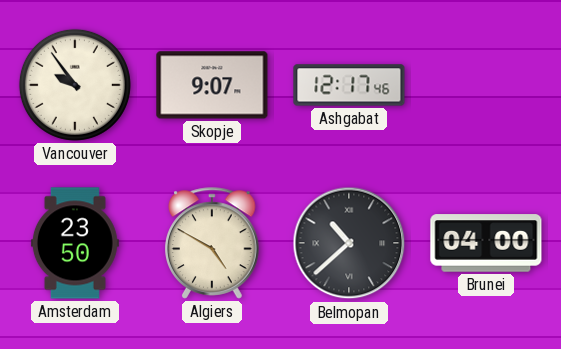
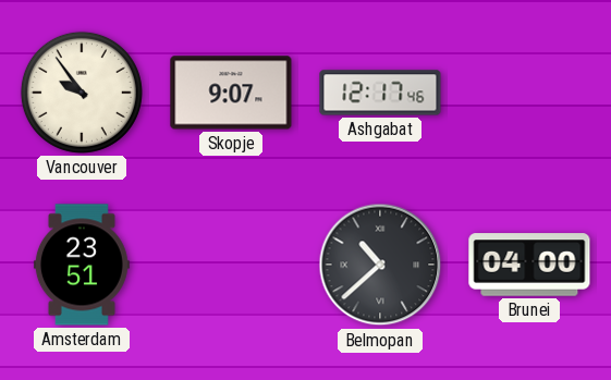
Amsterdam: 23:50 -> 23:51 (82, 265)
Algiers: 4:50 -> none (213, 243)
